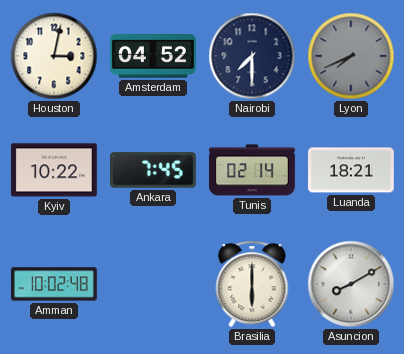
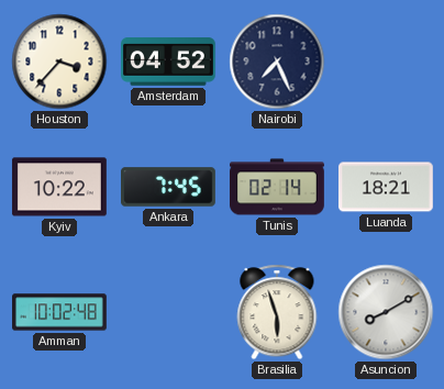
Houston: 3:02 -> 3:37 (59, 62)
Nairobi: 7:30 -> 7:26 (277, 62)
Lyon: 7:41 -> none (351, 56)
Brasilia: 6:00 -> 5:57 (277, 312)
